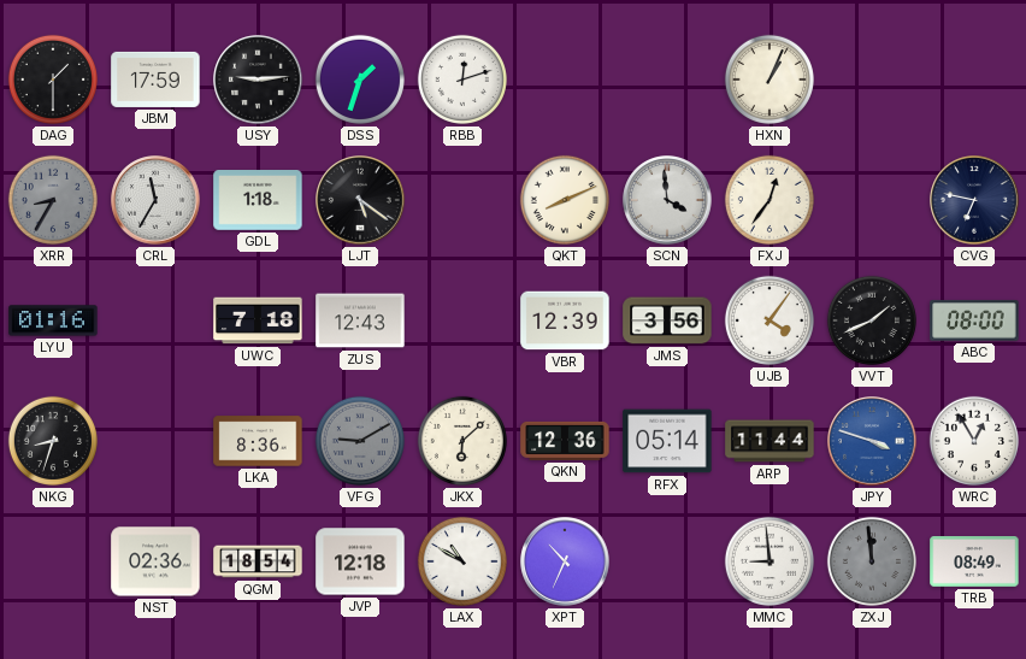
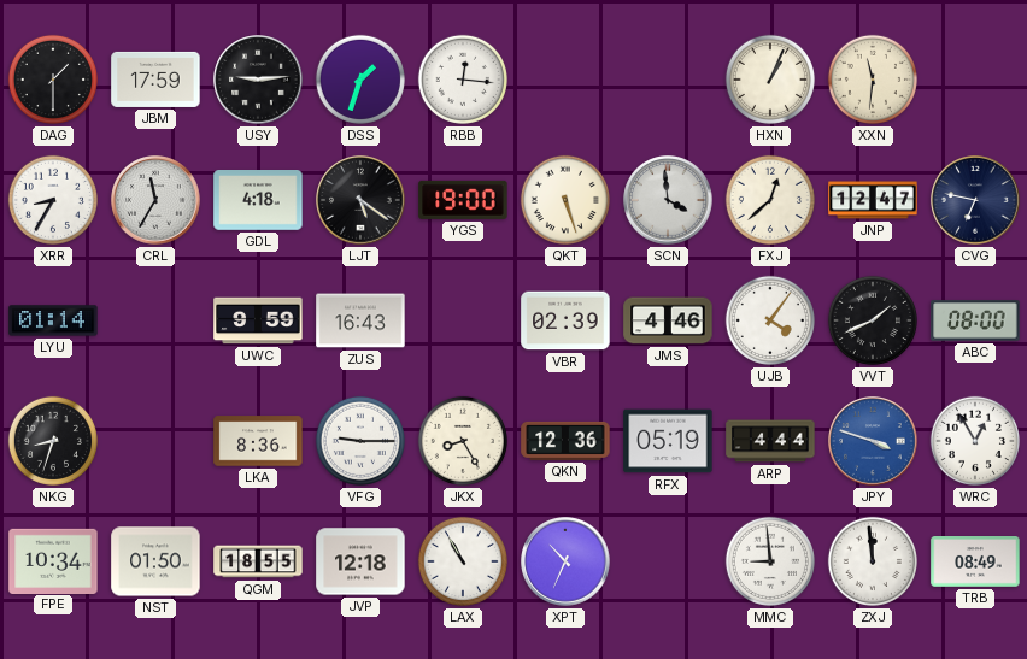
RBB: 12:12 -> 12:16 (463, 80)
XXN: none -> 11:31 (873, 80)
XRR dial: grey -> white (53, 200)
GDL: 1:18 -> 4:18 (258, 201)
YGS: none -> 19:00 (463, 200)
QKT: 8:11 -> 5:27 (565, 200)
FXJ: 12:36 -> 12:38 (770, 200)
JNP: none -> 12:47 (873, 200)
LYU: 01:16 -> 01:14 (53, 320)
UWC: 7:18 -> 9:59 (258, 320)
ZUS: 12:43 -> 16:43 (360, 320)
VBR: 12:39 -> 02:39 (565, 320)
JMS: 3:56 -> 4:46 (668, 320)
VFG: 9:10 -> 9:15 (360, 441)
VFG dial: grey -> white (360, 441)
JKX: 6:08 -> 8:25 (463, 441)
RFX: 05:14 -> 05:19 (668, 441)
ARP: 11:44 -> 4:44 (770, 441)
FPE: none -> 10:34 (53, 560)
NST: 02:36 -> 01:50 (155, 561)
QGM: 18:54 -> 18:55 (258, 561)
LAX: 10:50 -> 10:55 (463, 561)
ZXJ dial: grey -> white (873, 561)
